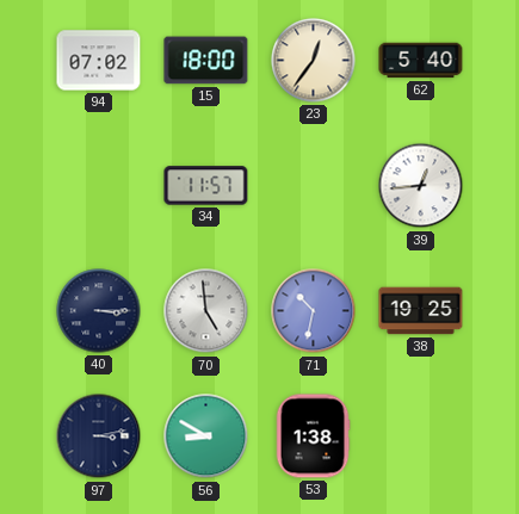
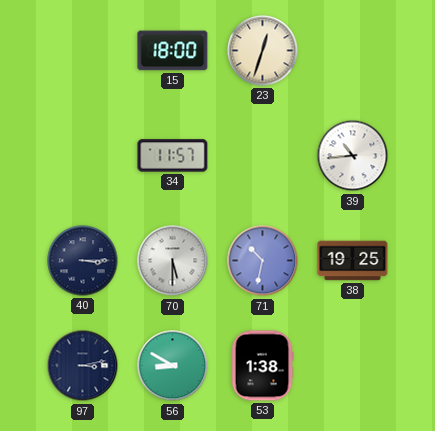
94: 07:02 -> none (99, 61)
23: 12:36 -> 12:33 (263, 51)
62: 5:40 -> none (421, 61)
39: 12:44 -> 10:44 (353, 156)
70: 4:59 -> 5:30 (173, 261)
